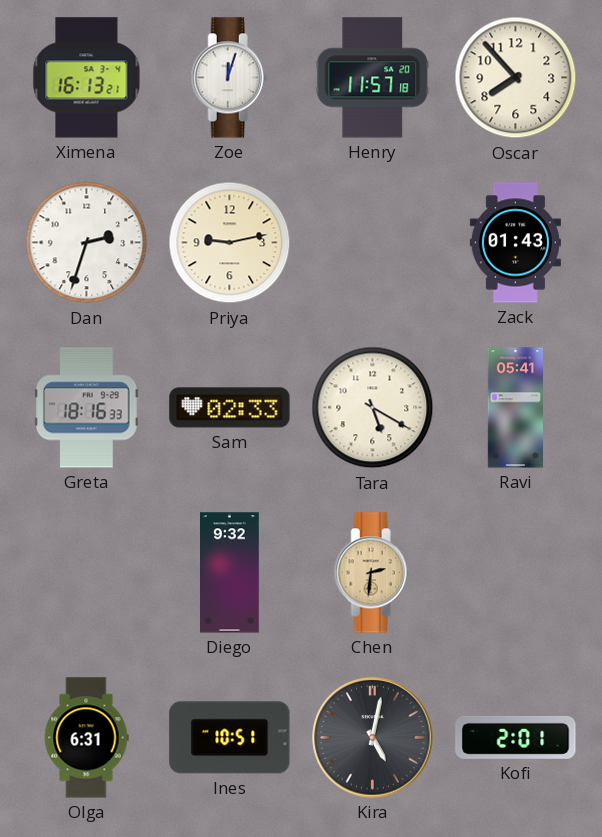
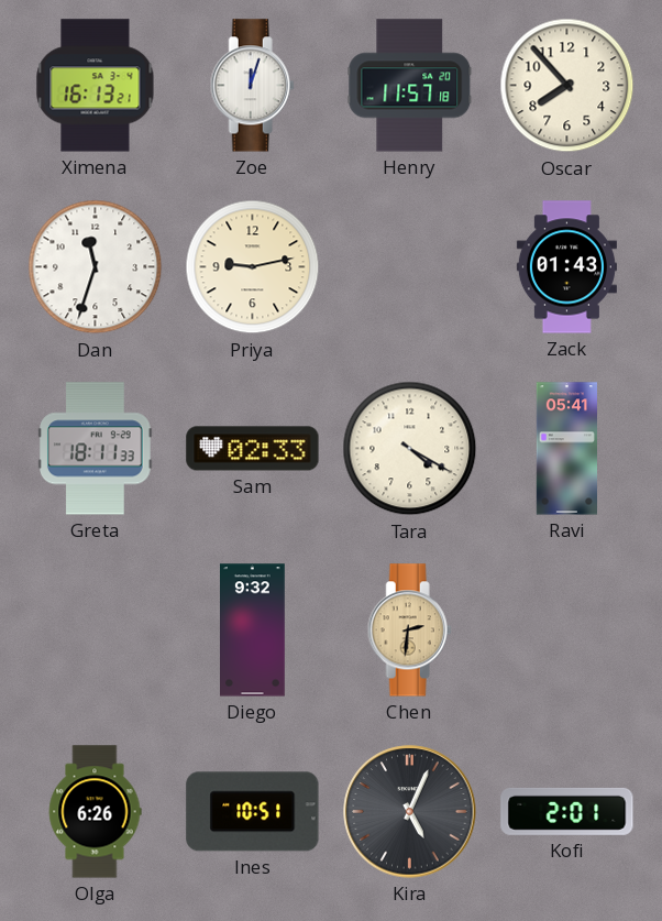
Dan: 2:33 -> 11:33 (96, 267)
Greta: 18:16 -> 18:11 (96, 449)
Tara: 5:20 -> 4:20 (410, 449)
Olga: 6:31 -> 6:26 (95, 812)
Kira: 5:02 -> 5:04 (410, 812)
